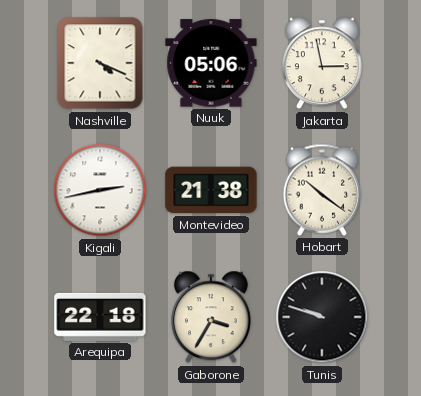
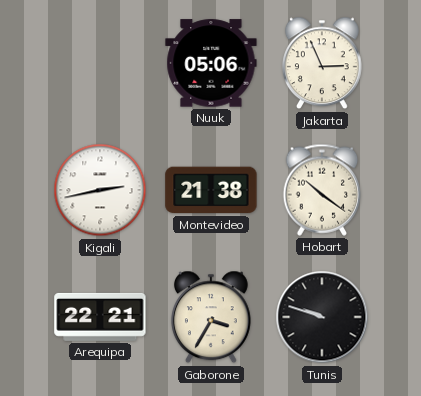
Nashville: 4:19 -> none (100, 63)
Jakarta: 2:58 -> 2:56 (322, 63)
Arequipa: 22:18 -> 22:21 (100, 317)
